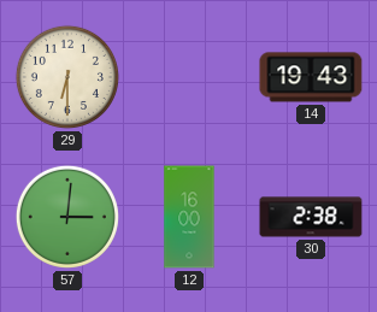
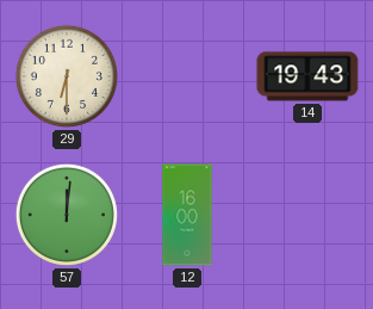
57: 3:01 -> 12:01 (67, 215)
30: 2:38 -> none (311, 217)
